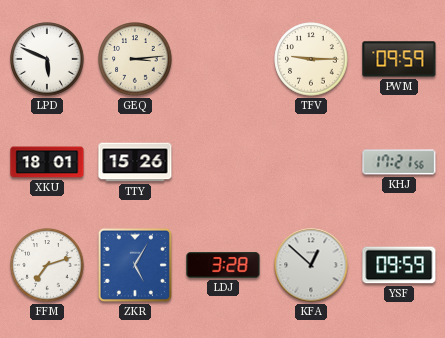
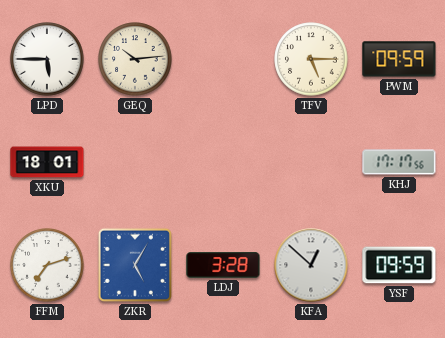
LPD: 5:49 -> 5:45 (47, 59)
GEQ: 3:14 -> 10:14 (135, 59)
TFV: 9:15 -> 5:15 (311, 59)
TTY: 15:26 -> none (135, 162)
KHJ: 17:21 -> 17:17 (399, 162)
